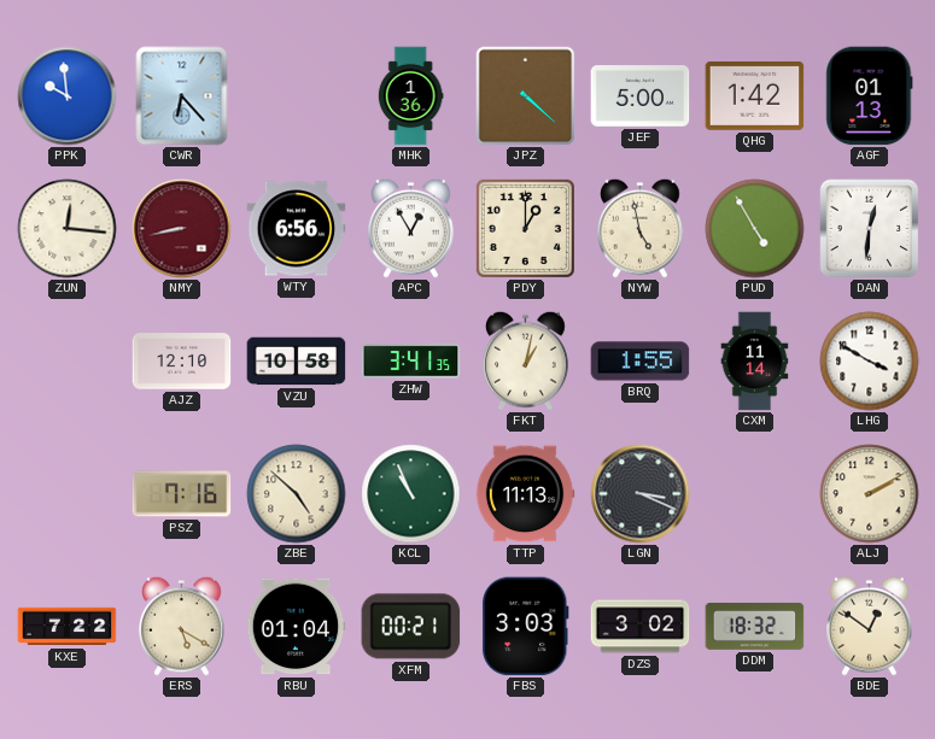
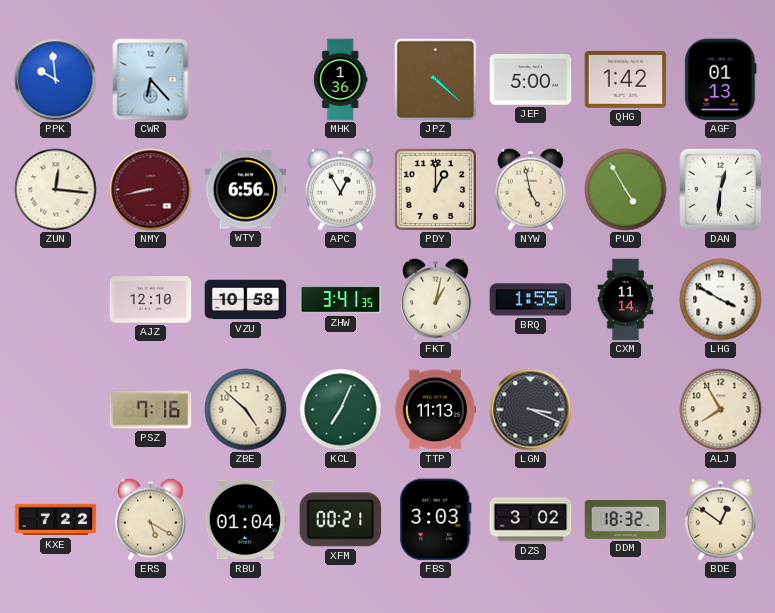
KCL: 10:56 -> 7:04 (341, 410)
ALJ: 2:10 -> 7:55 (721, 410)
